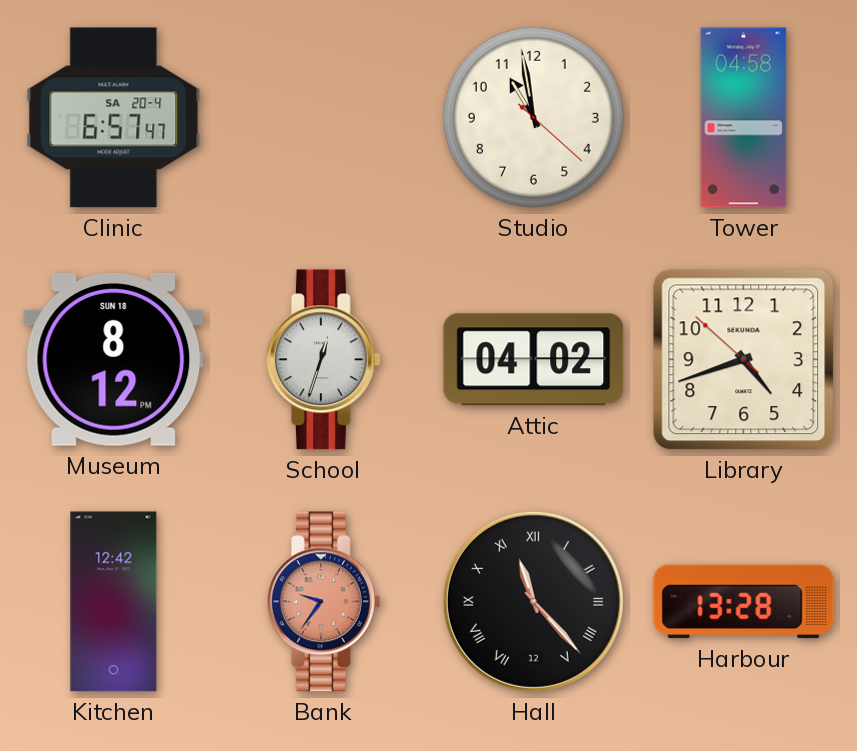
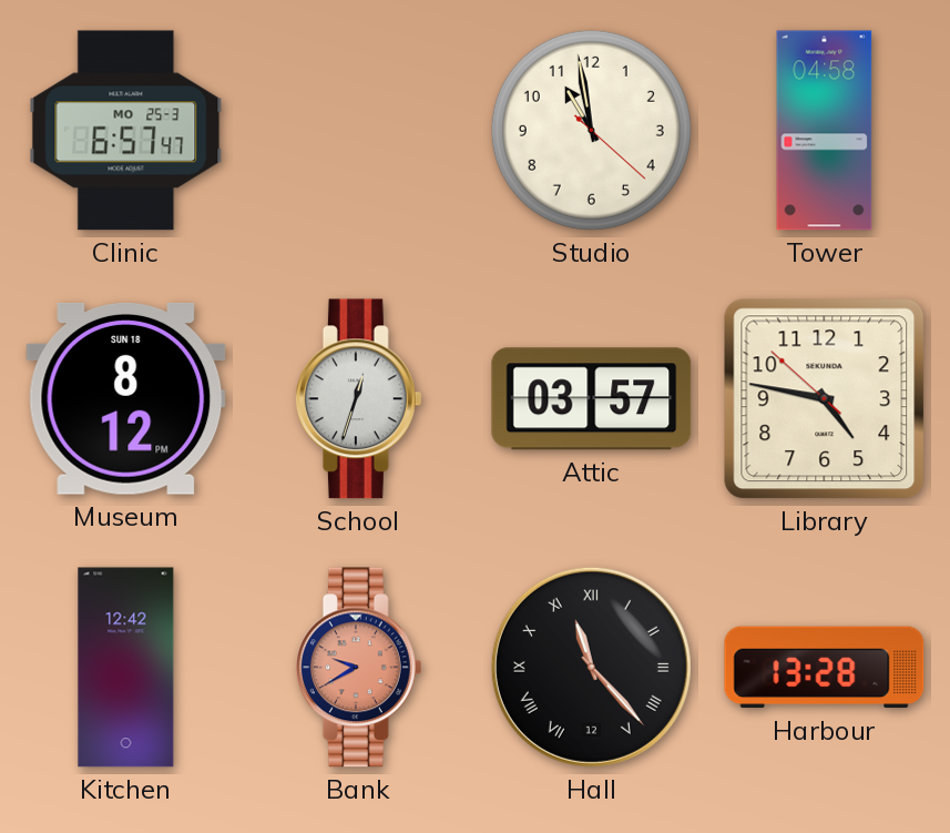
Clinic date: SA 20-4 -> MO 25-3 (126, 131)
Attic: 04:02 -> 03:57 (592, 399)
Library: 4:41 -> 4:46 (825, 399)
Bank: 9:36 -> 9:40 (358, 668)
